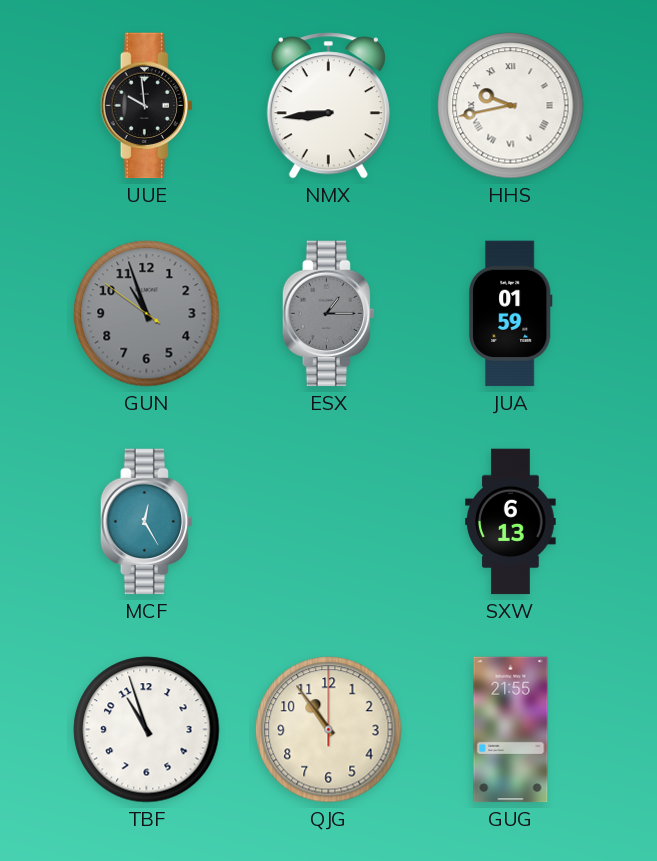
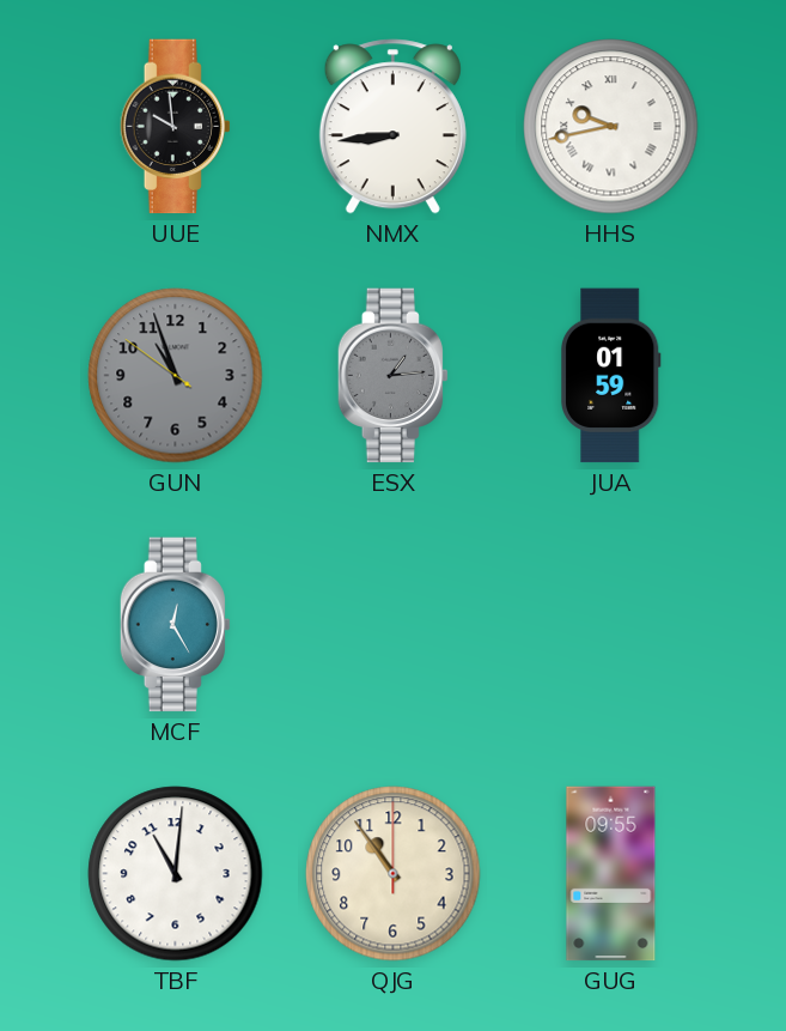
ESX: 1:15 -> 1:14 (392, 376)
SXW: 6:13 -> none (511, 522)
TBF: 10:57 -> 11:01 (176, 874)
GUG: 21:55 -> 09:55 (611, 874)
